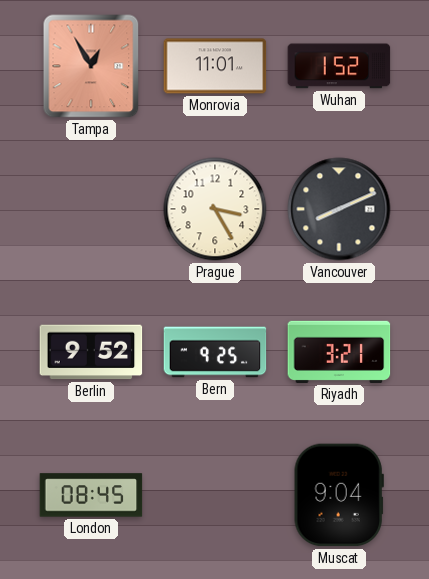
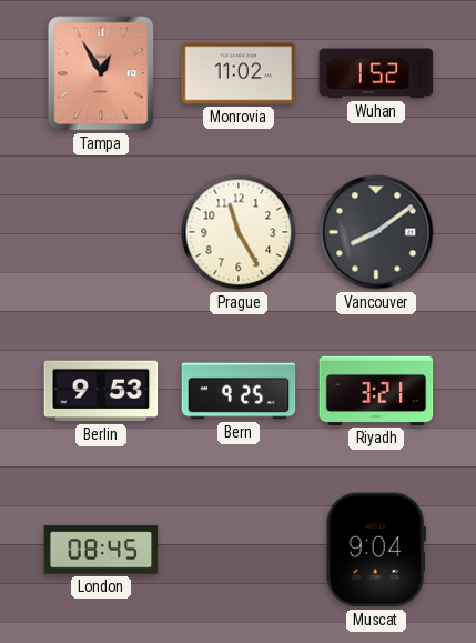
Monrovia: 11:01 -> 11:02 (239, 73)
Prague: 3:25 -> 11:25 (239, 232)
Vancouver: 8:11 -> 8:09 (376, 232)
Berlin: 9:52 -> 9:53 (101, 391)
